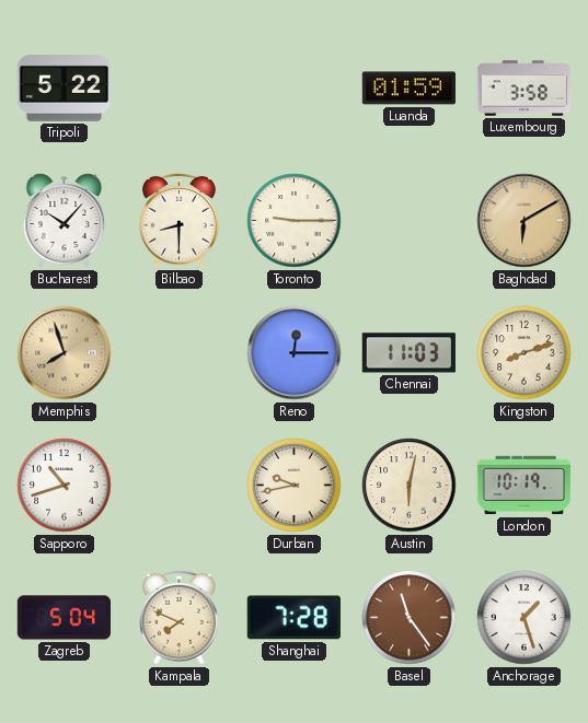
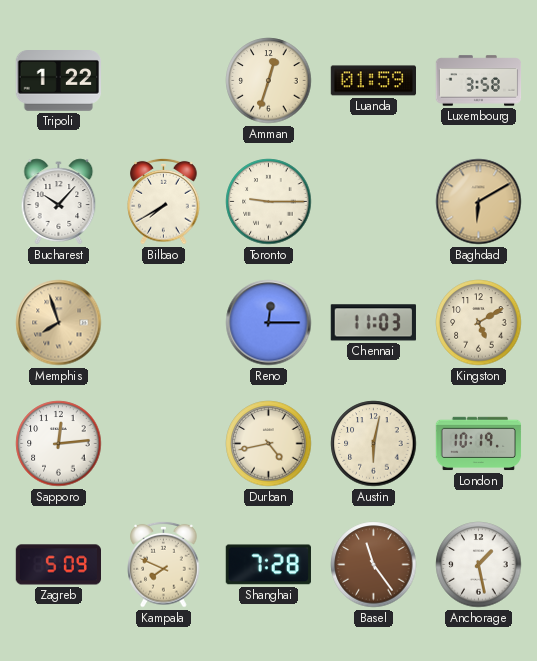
Tripoli: 5:22 -> 1:22 (58, 81)
Amman: none -> 12:33 (269, 81)
Bilbao: 8:30 -> 7:40 (164, 201)
Kingston: 8:12 -> 5:10 (479, 323)
Sapporo: 10:42 -> 12:14 (59, 444)
Durban: 9:43 -> 4:43 (269, 444)
Zagreb: 5:04 -> 5:09 (58, 565)
Anchorage: 1:27 -> 1:28 (479, 565)
